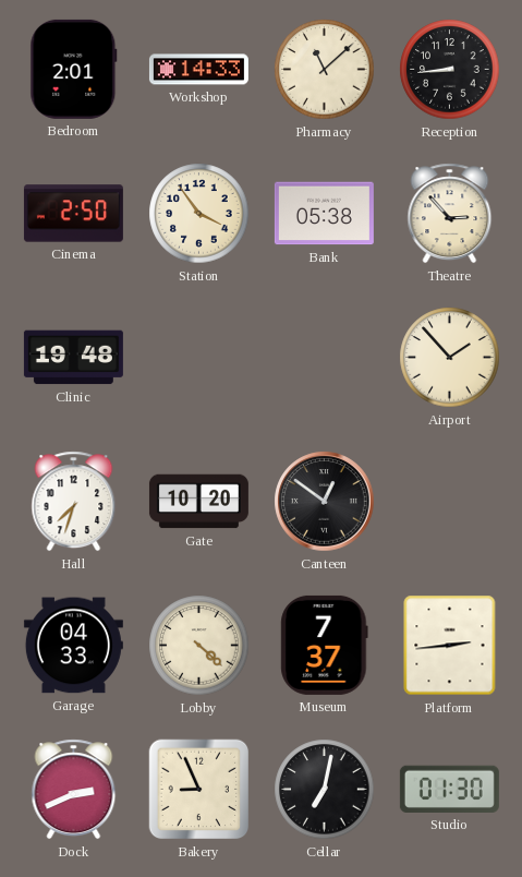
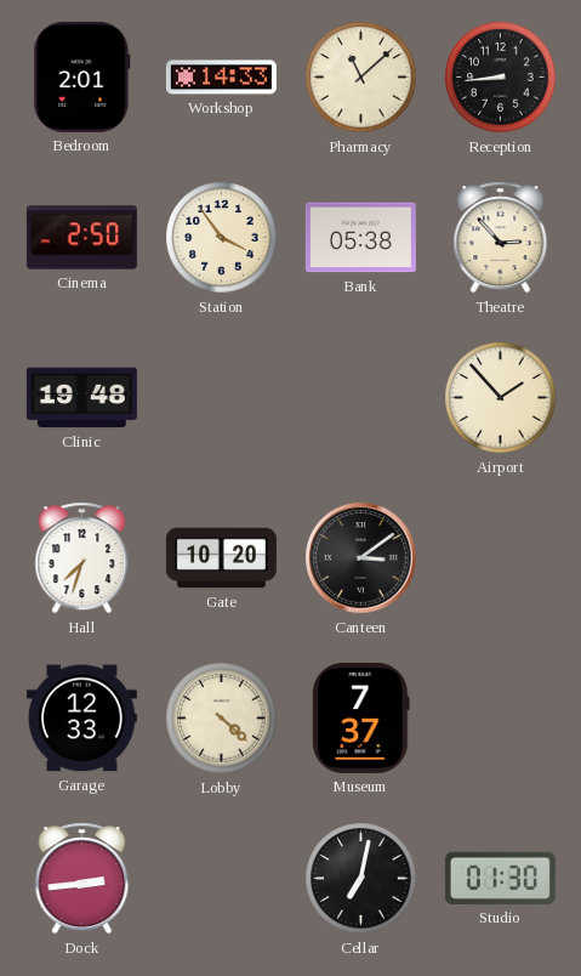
Canteen: 12:51 -> 3:09 (361, 558)
Garage: 04:33 -> 12:33 (81, 719)
Platform: 2:44 -> none (450, 646)
Dock: 2:41 -> 2:44 (82, 879)
Bakery: 8:56 -> none (199, 790)
